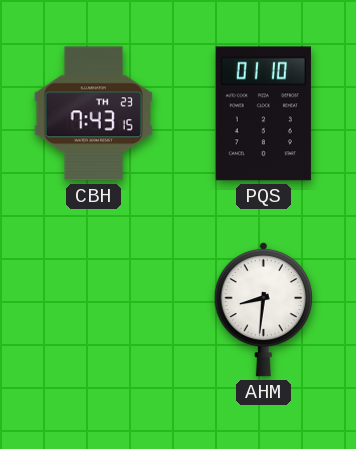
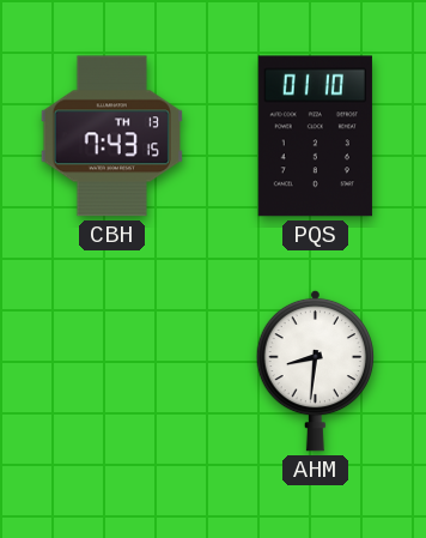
CBH date: TH 23 -> TH 13 (111, 137)
